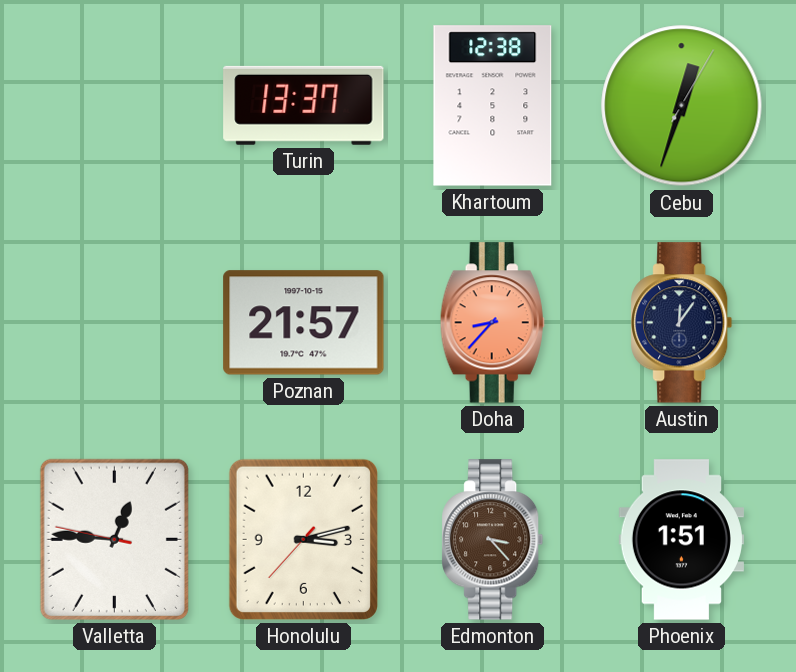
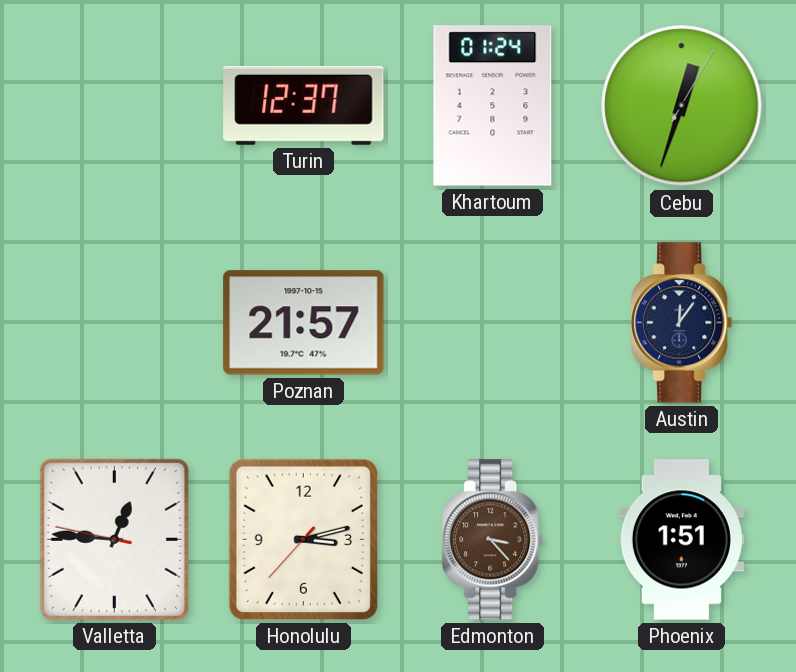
Turin: 13:37 -> 12:37 (304, 105)
Khartoum: 12:38 -> 01:24 (493, 106)
Doha: 8:37 -> none (492, 323)
